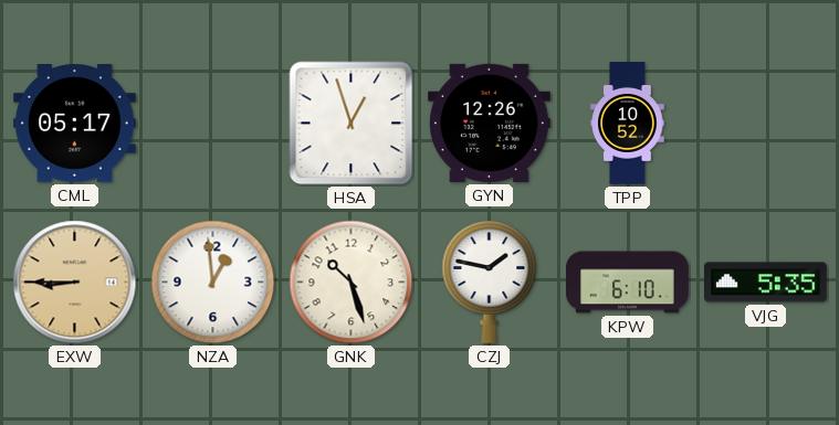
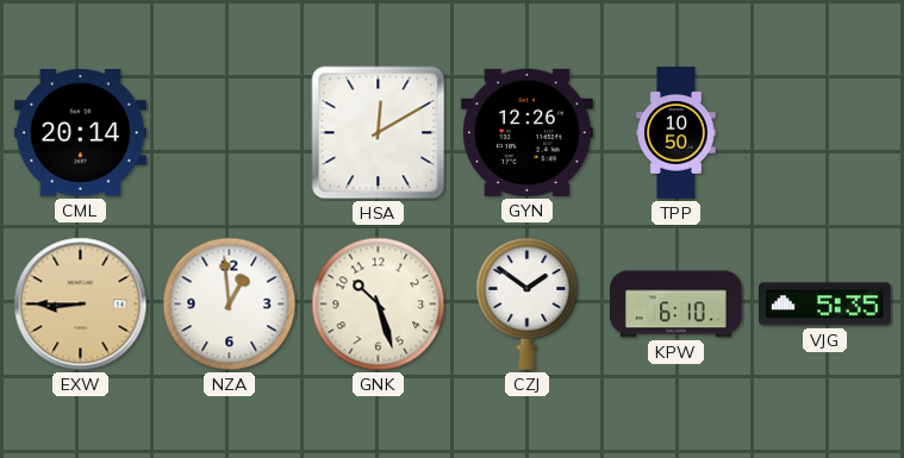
CML: 05:17 -> 20:14 (80, 133)
HSA: 12:57 -> 12:10 (379, 133)
TPP: 10:52 -> 10:50 (677, 133)
CZJ: 1:47 -> 1:51 (528, 303)
